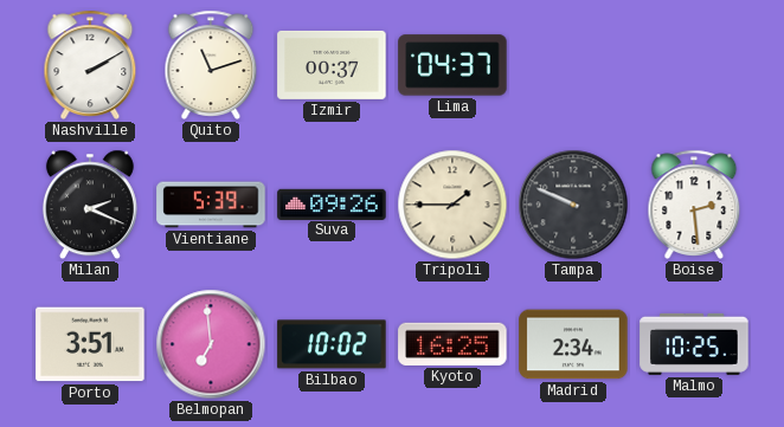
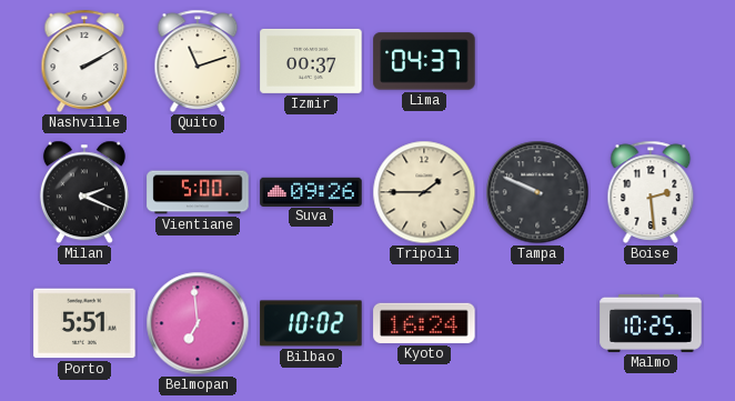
Vientiane: 5:39 -> 5:00 (198, 192)
Porto: 3:51 -> 5:51 (84, 323)
Kyoto: 16:25 -> 16:24 (424, 323)
Madrid: 2:34 -> none (573, 344)
